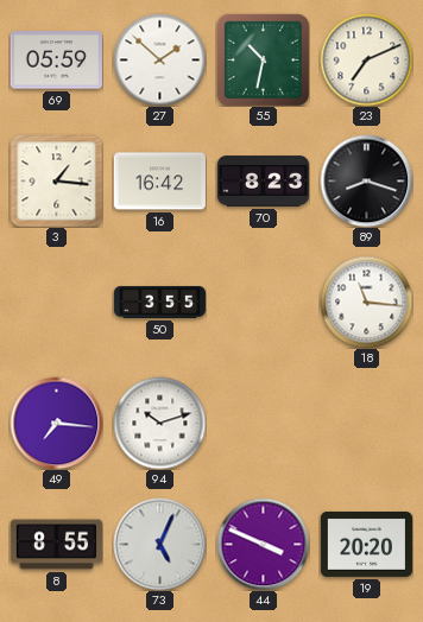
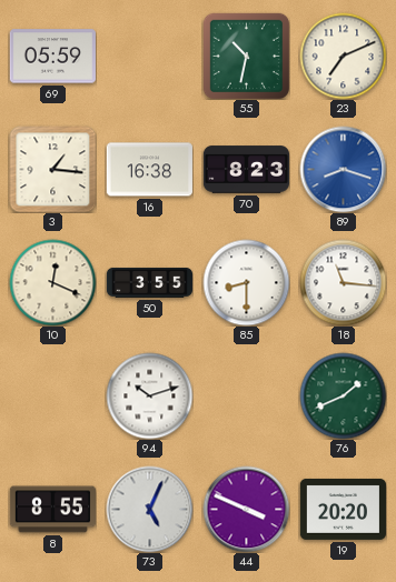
27: 1:52 -> none (159, 59)
16: 16:42 -> 16:38 (149, 170)
89 dial: black -> blue (343, 169)
10: none -> 12:19 (52, 282)
85: none -> 8:30 (246, 282)
49: 7:16 -> none (56, 423)
76: none -> 1:41 (343, 395)
